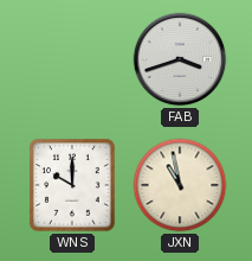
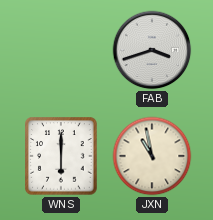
WNS: 10:00 -> 6:00 (61, 156)
